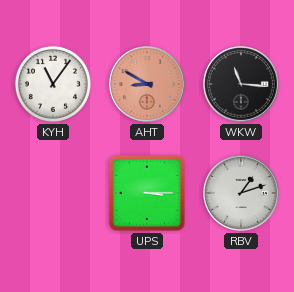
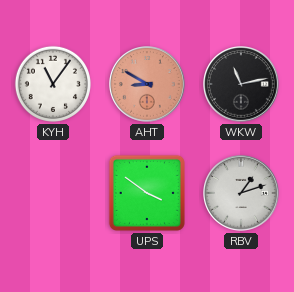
WKW: 11:16 -> 11:13 (242, 85)
UPS: 3:15 -> 3:51 (147, 193)
